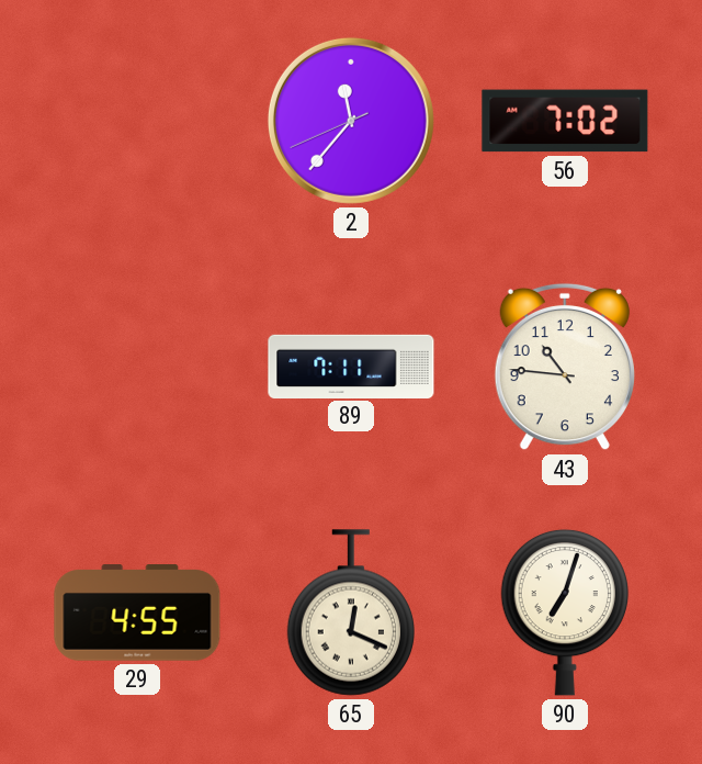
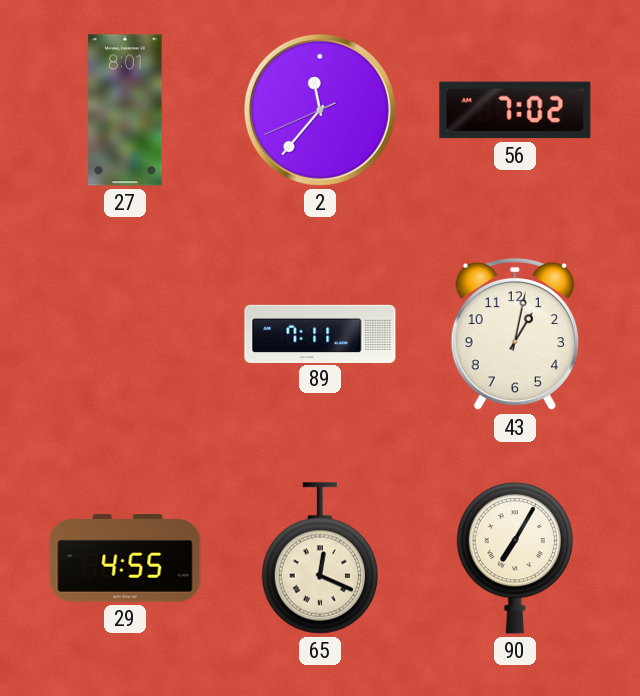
27: none -> 8:01 (125, 110)
43: 10:46 -> 1:02 (515, 334)
90: 7:03 -> 7:05 (514, 558)
